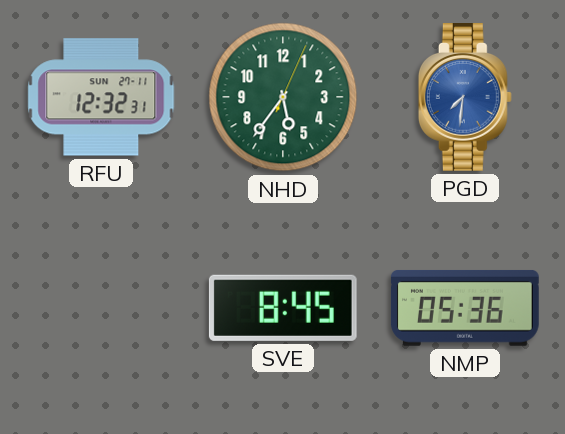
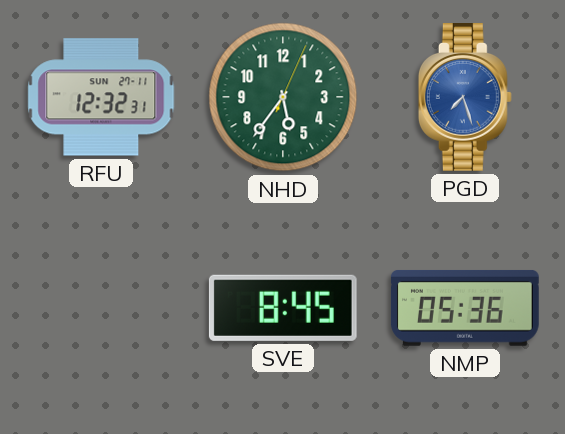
PGD: 7:31 -> 7:27 (465, 98)
